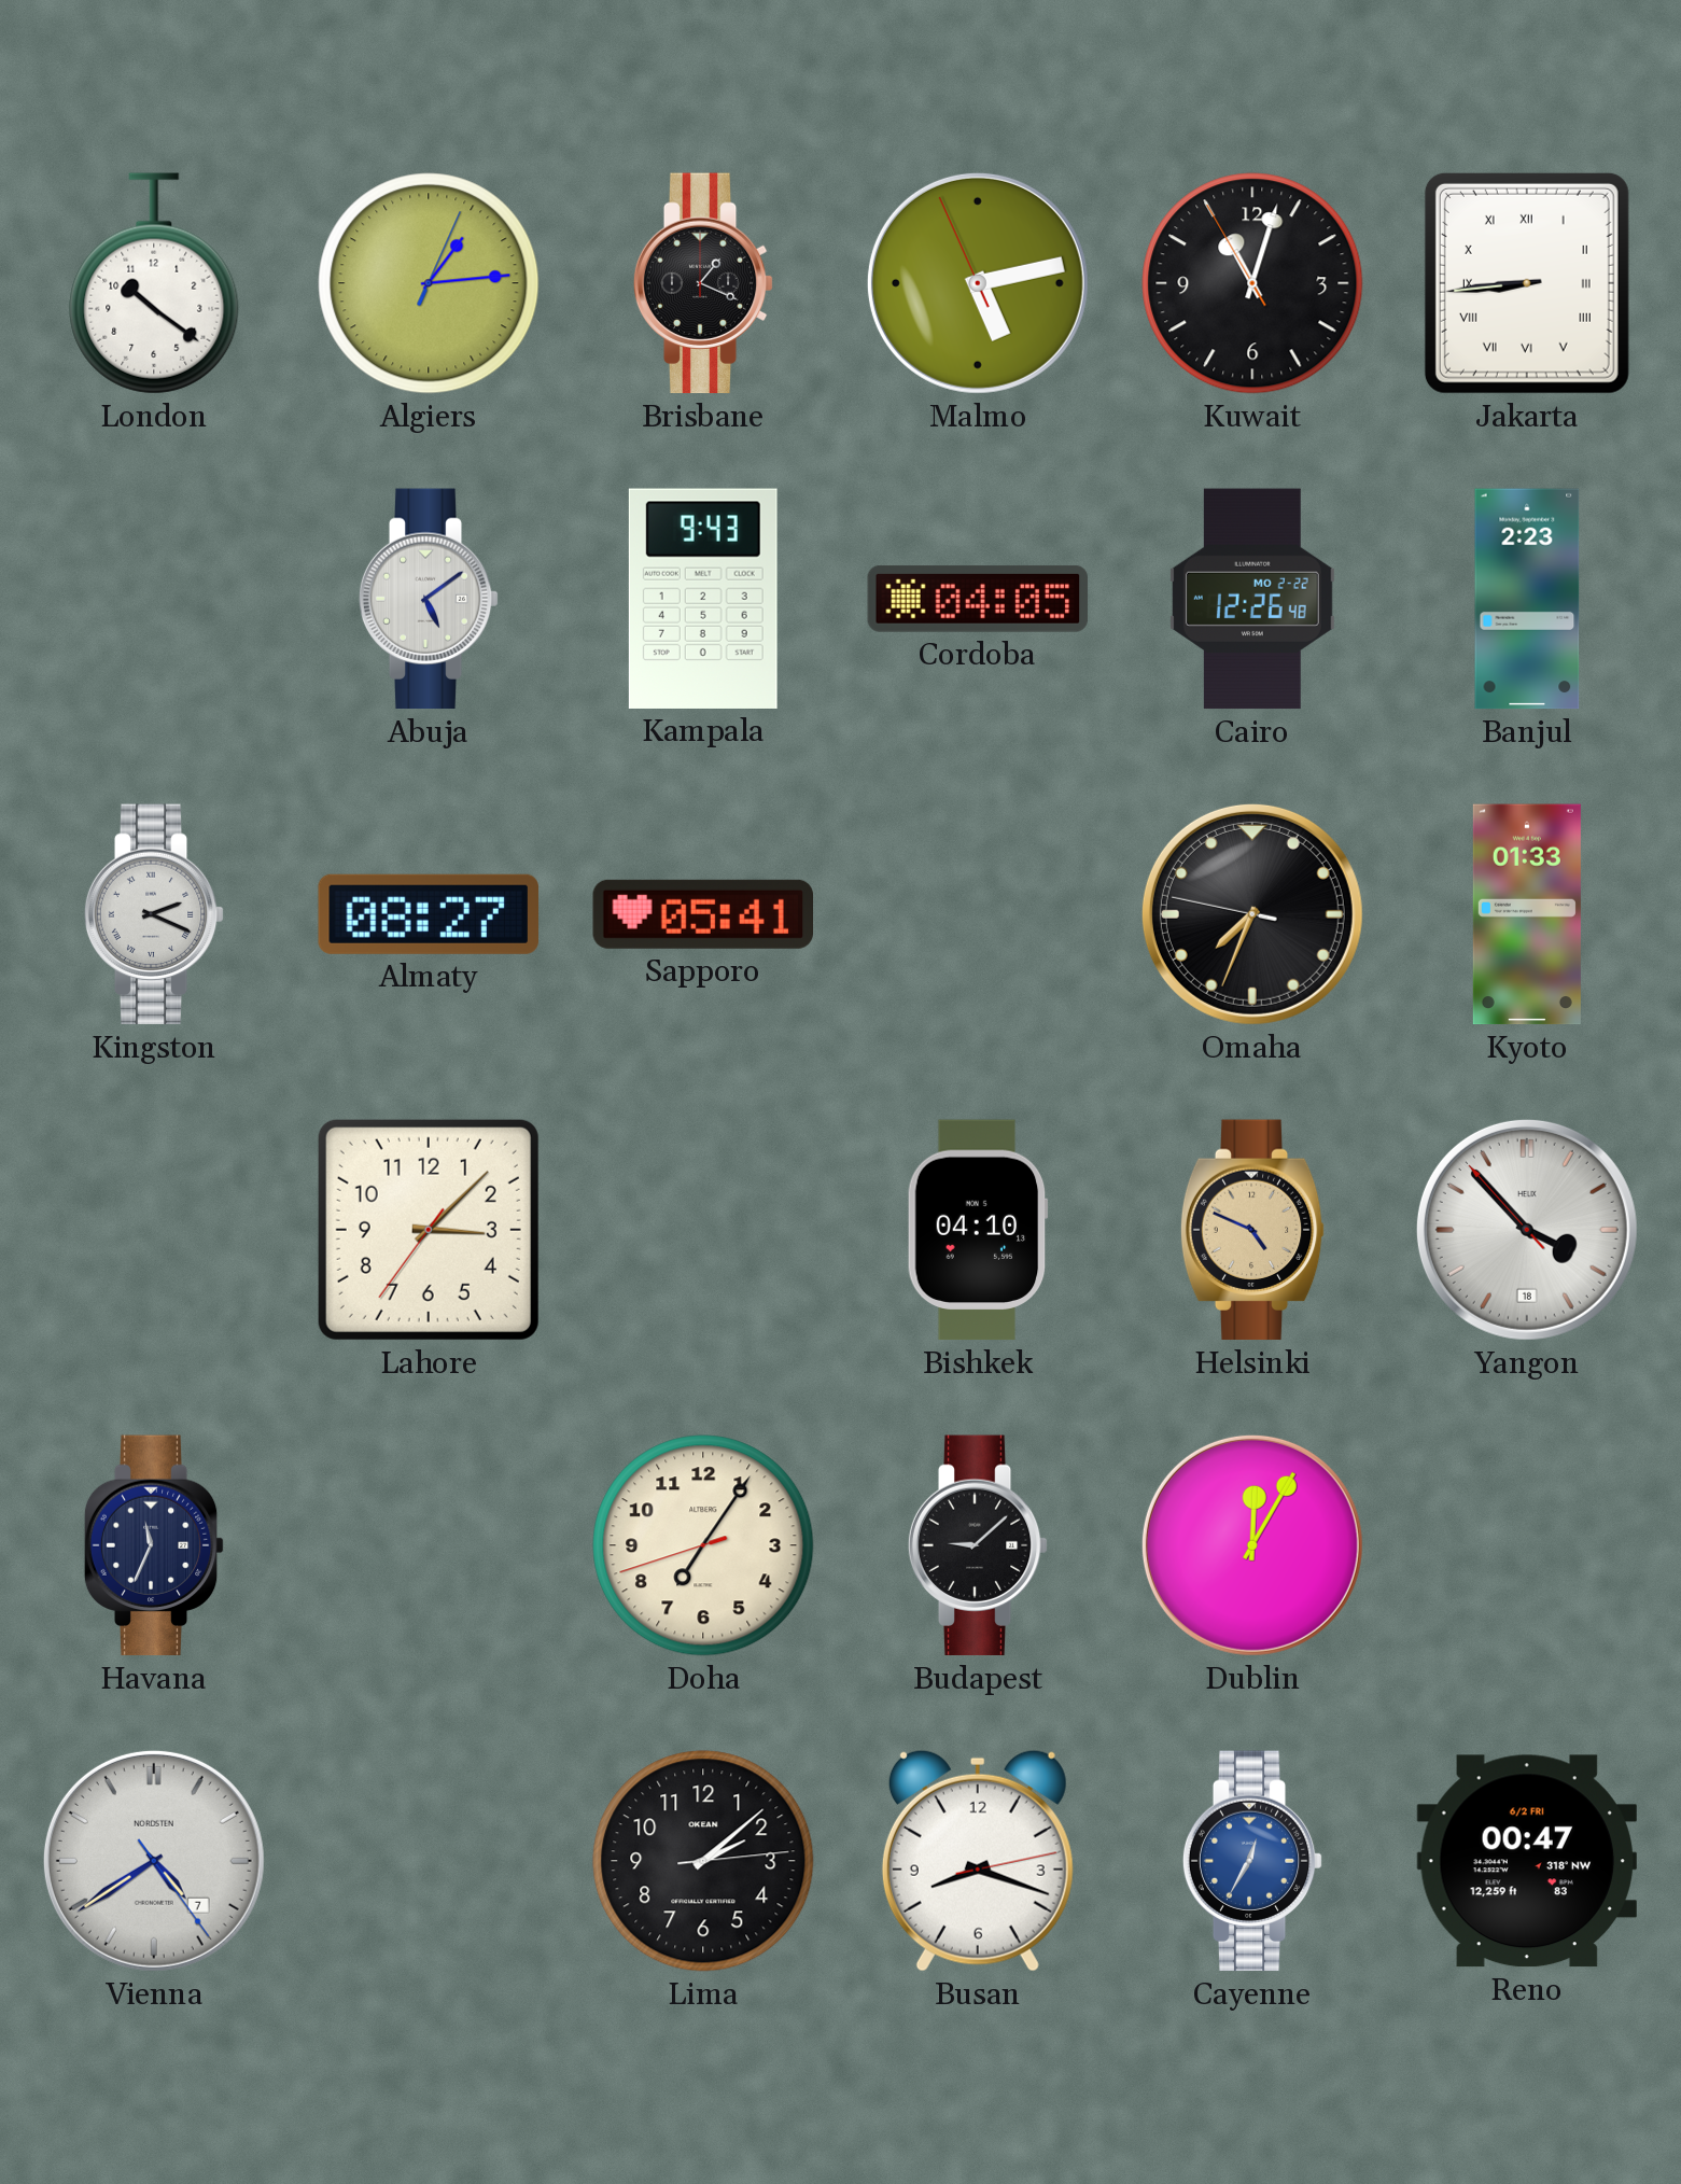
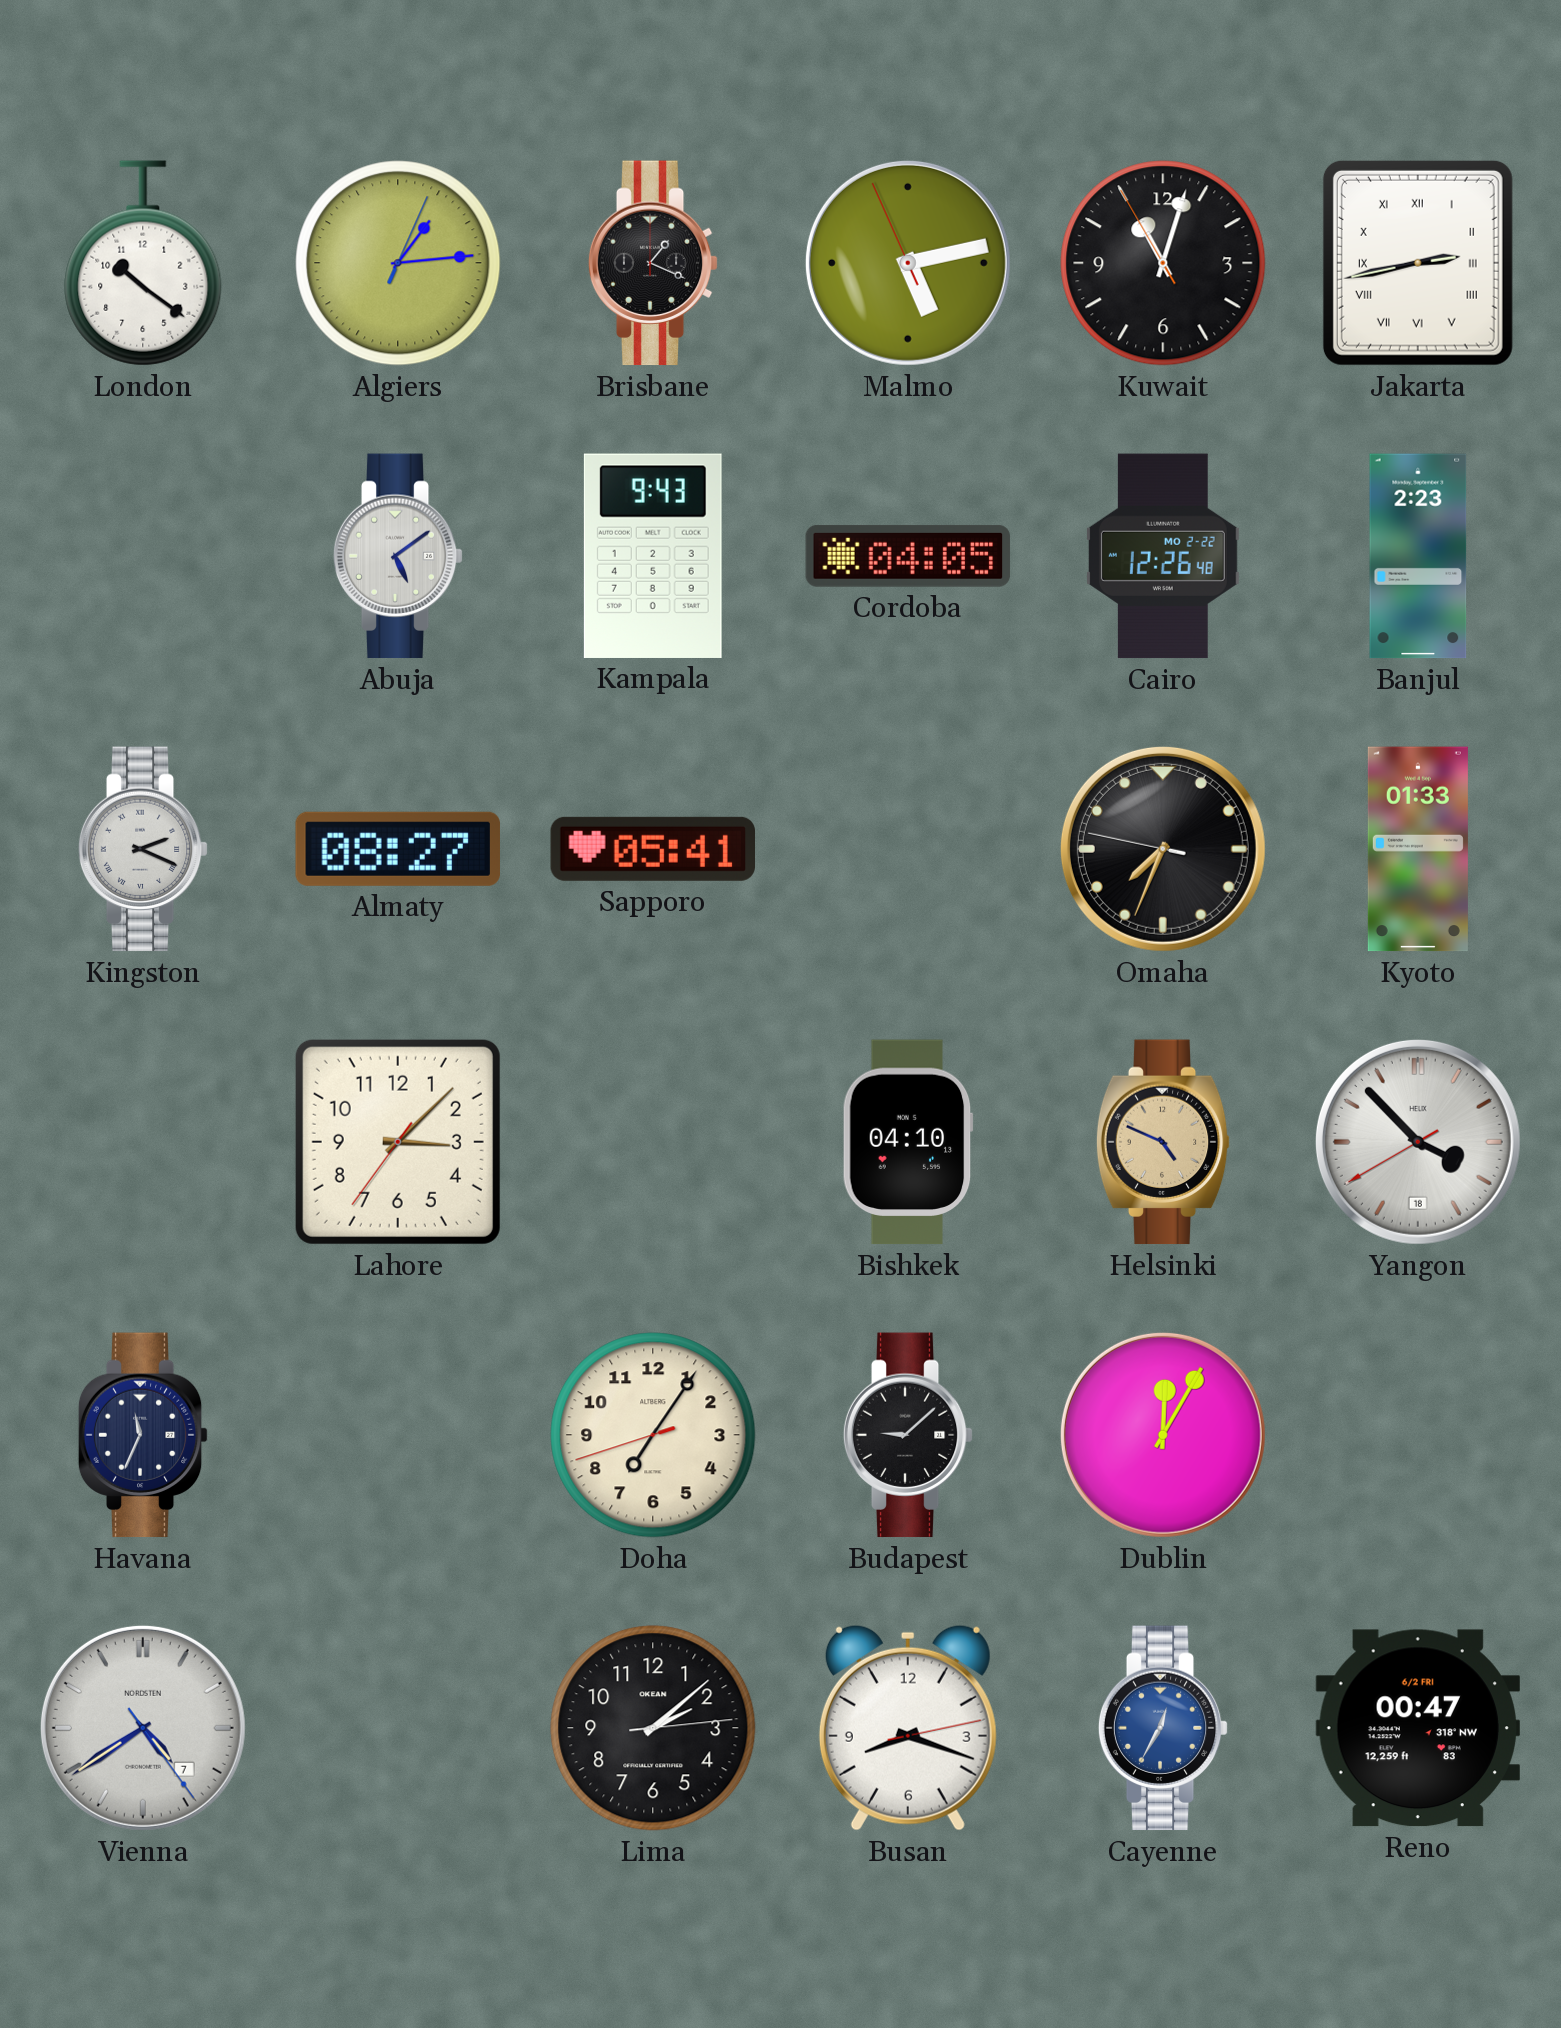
Jakarta: 8:44 -> 2:43 (1418, 263)
Yangon: 3:52:53 -> 3:52:40 (1418, 1142)
